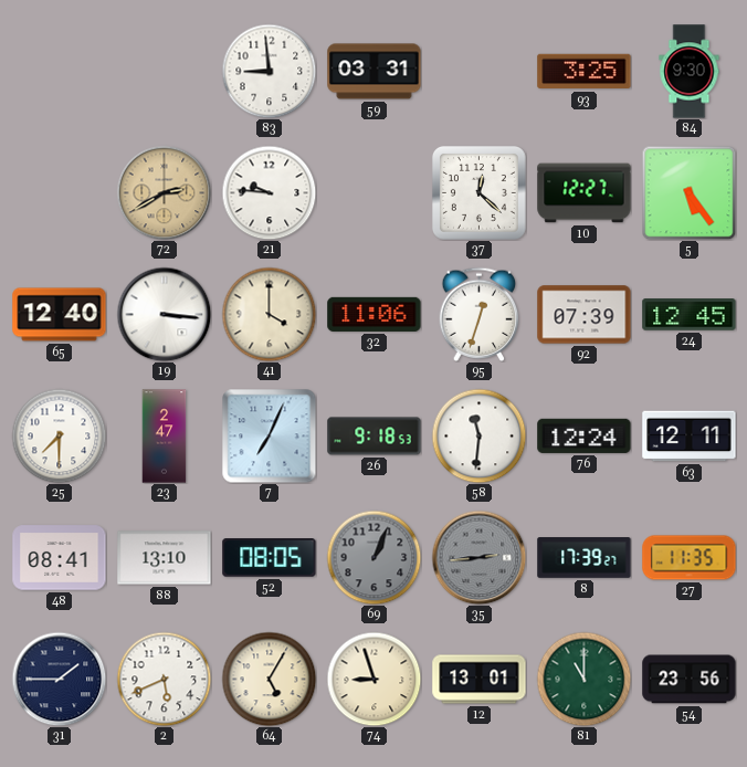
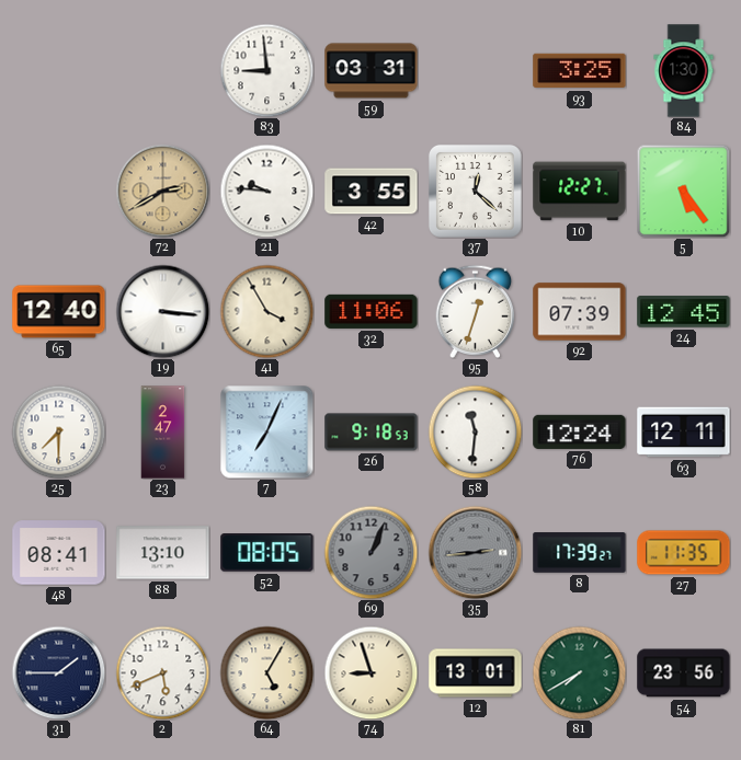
84: 9:30 -> 1:30 (684, 71)
42: none -> 3:55 (372, 192)
41: 4:00 -> 3:55 (266, 311)
81: 11:00 -> 7:40 (579, 672)
